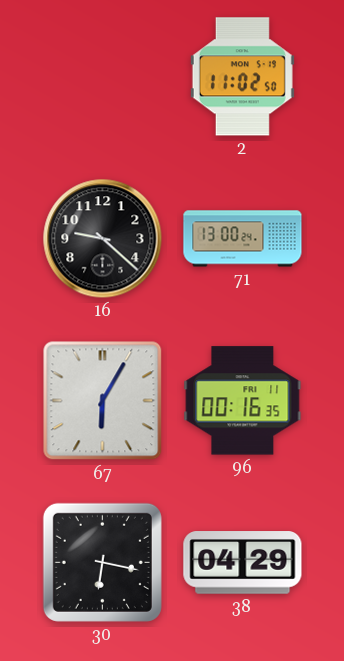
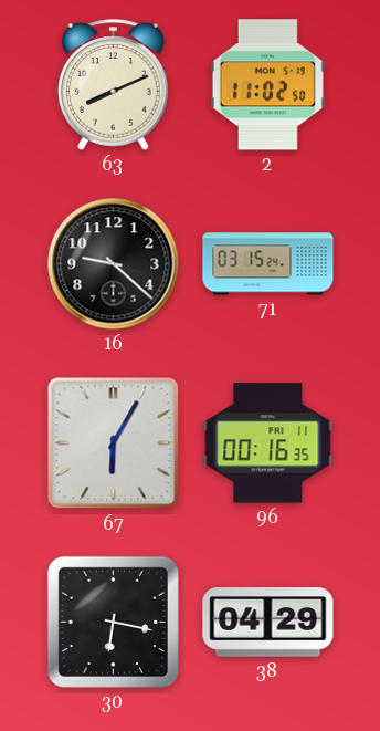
63: none -> 8:11 (114, 85)
71: 13:00 -> 03:15 (268, 264)
